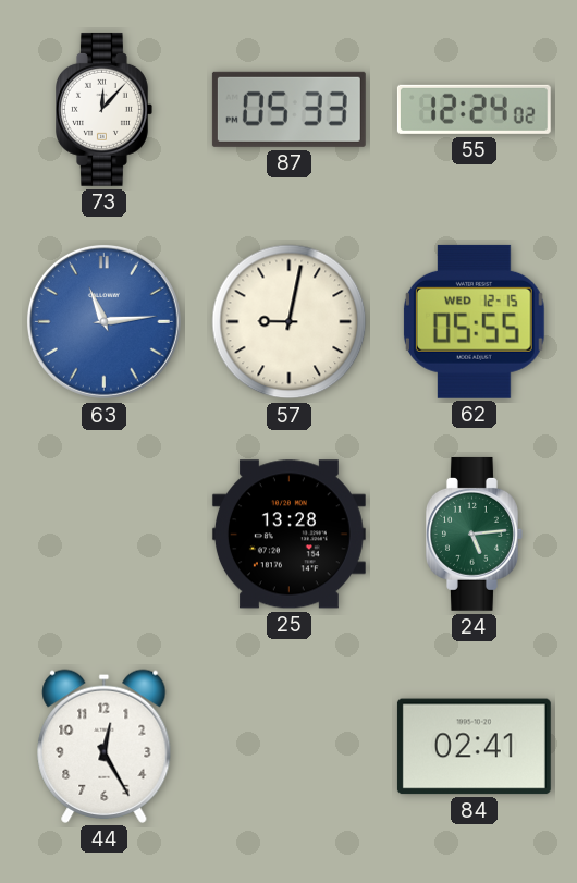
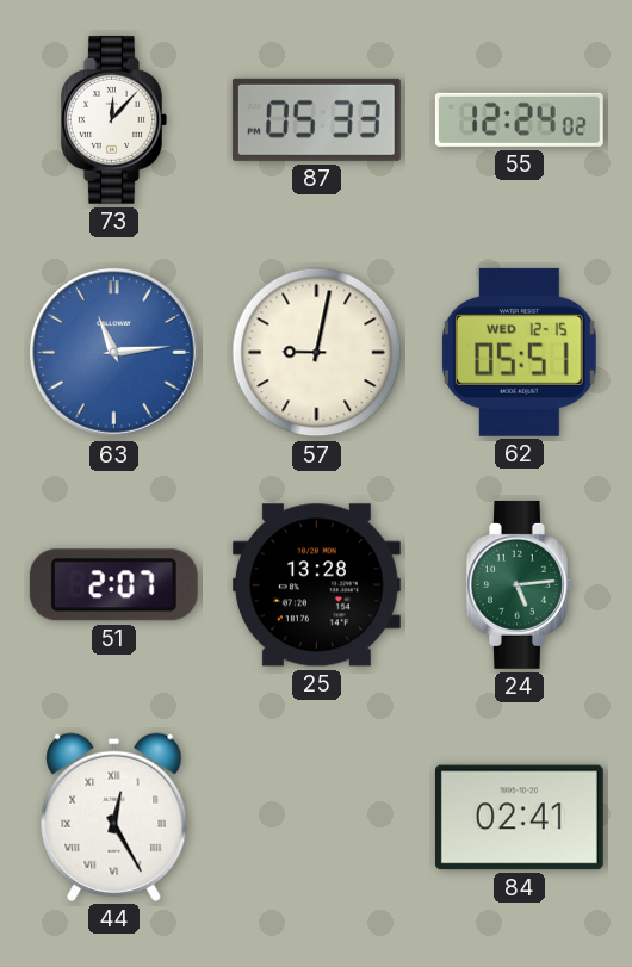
62: 05:55 -> 05:51 (519, 352)
51: none -> 2:07 (113, 585)
44 numerals: Arabic -> Roman (114, 817)
